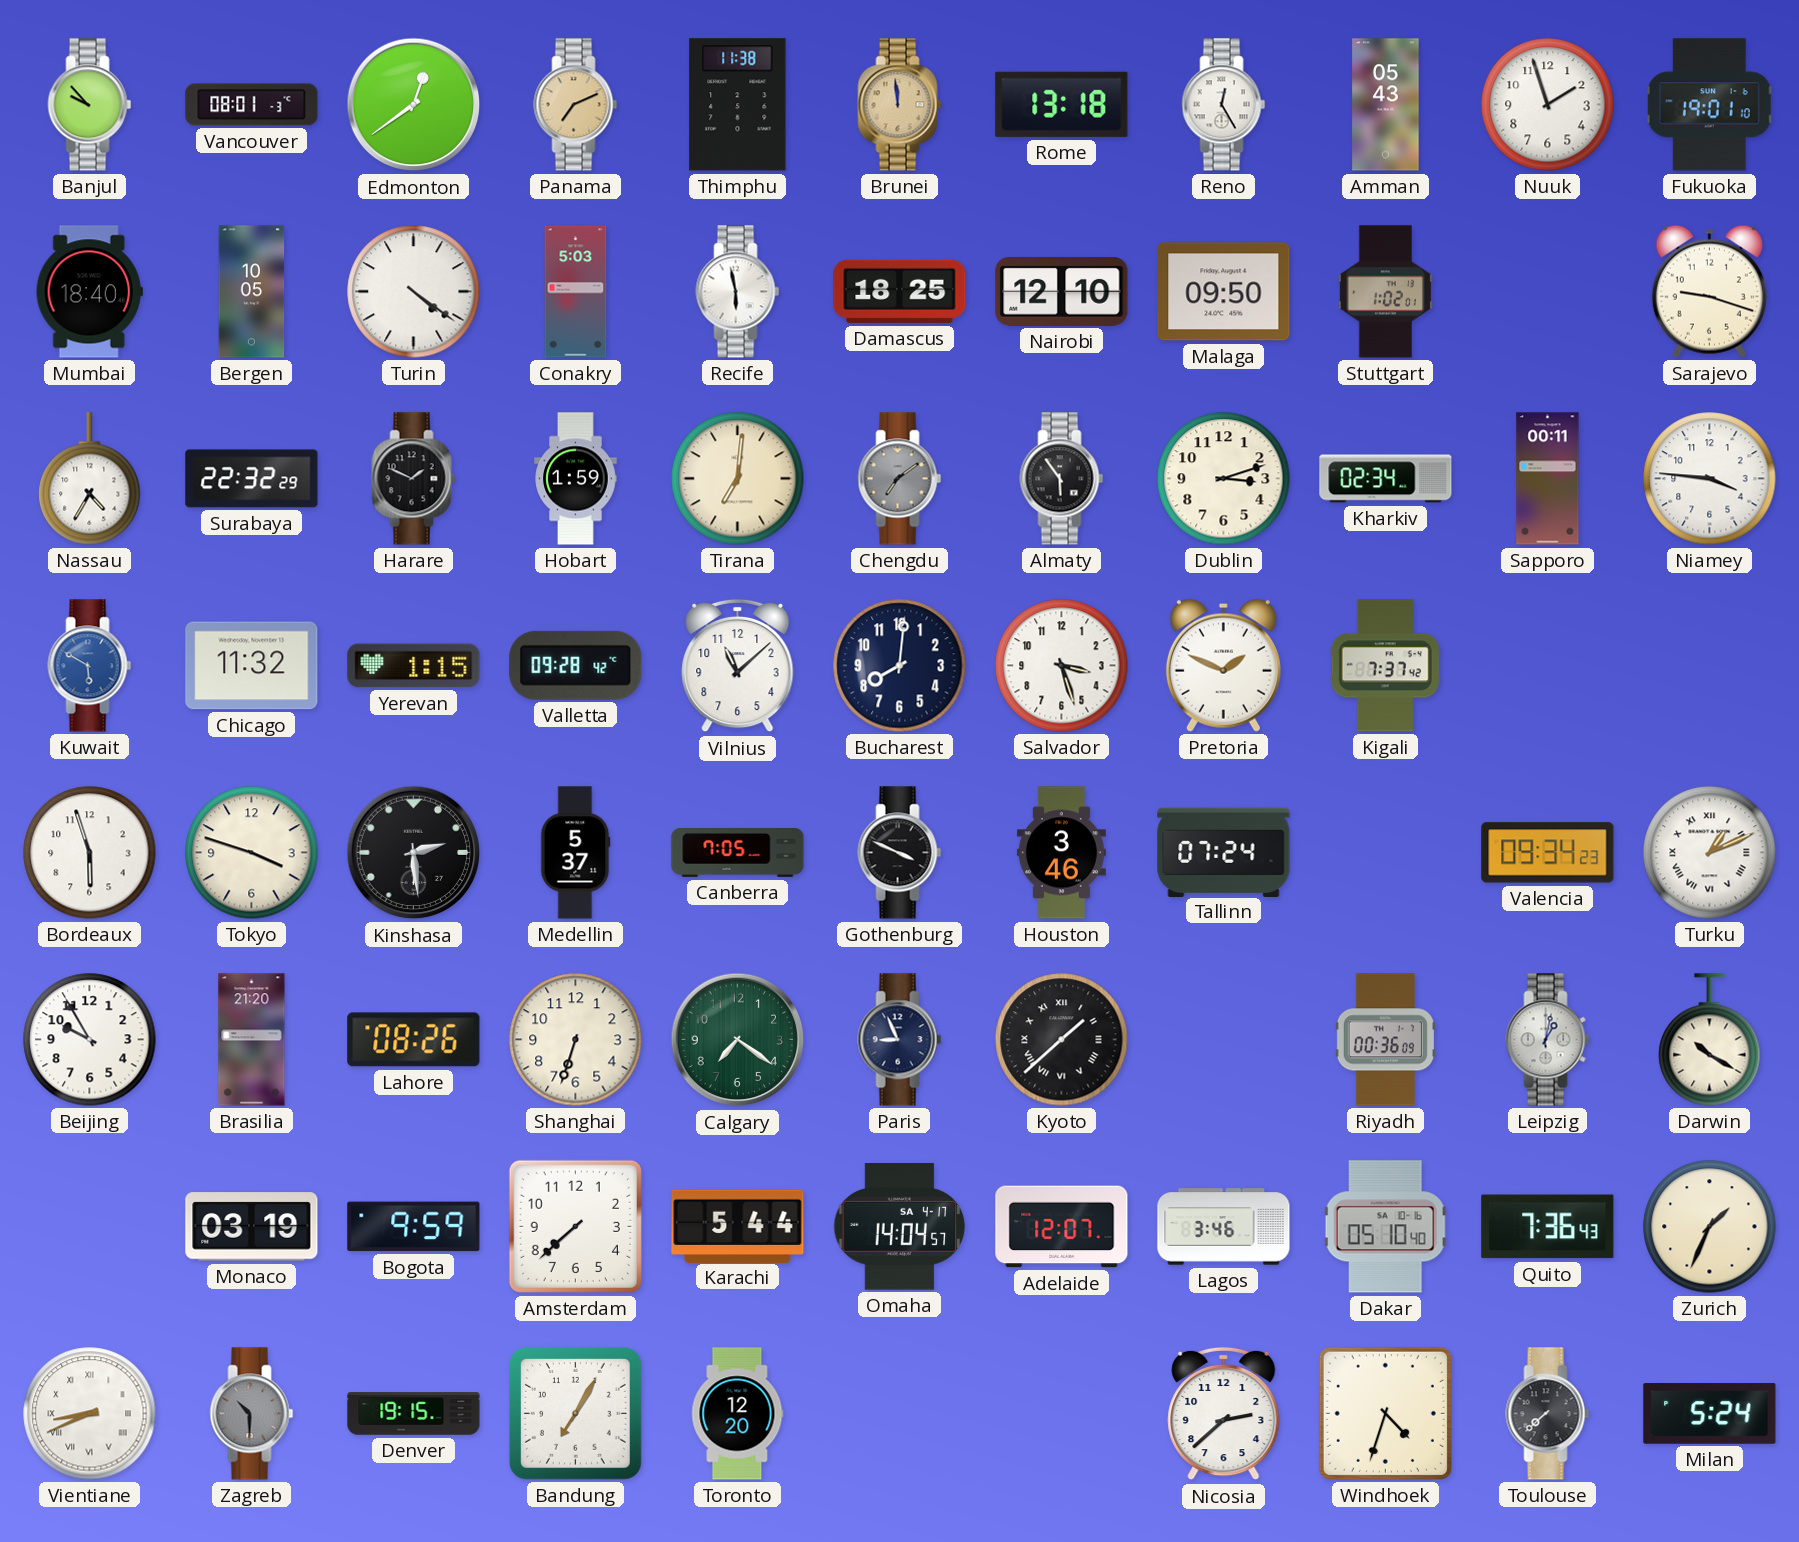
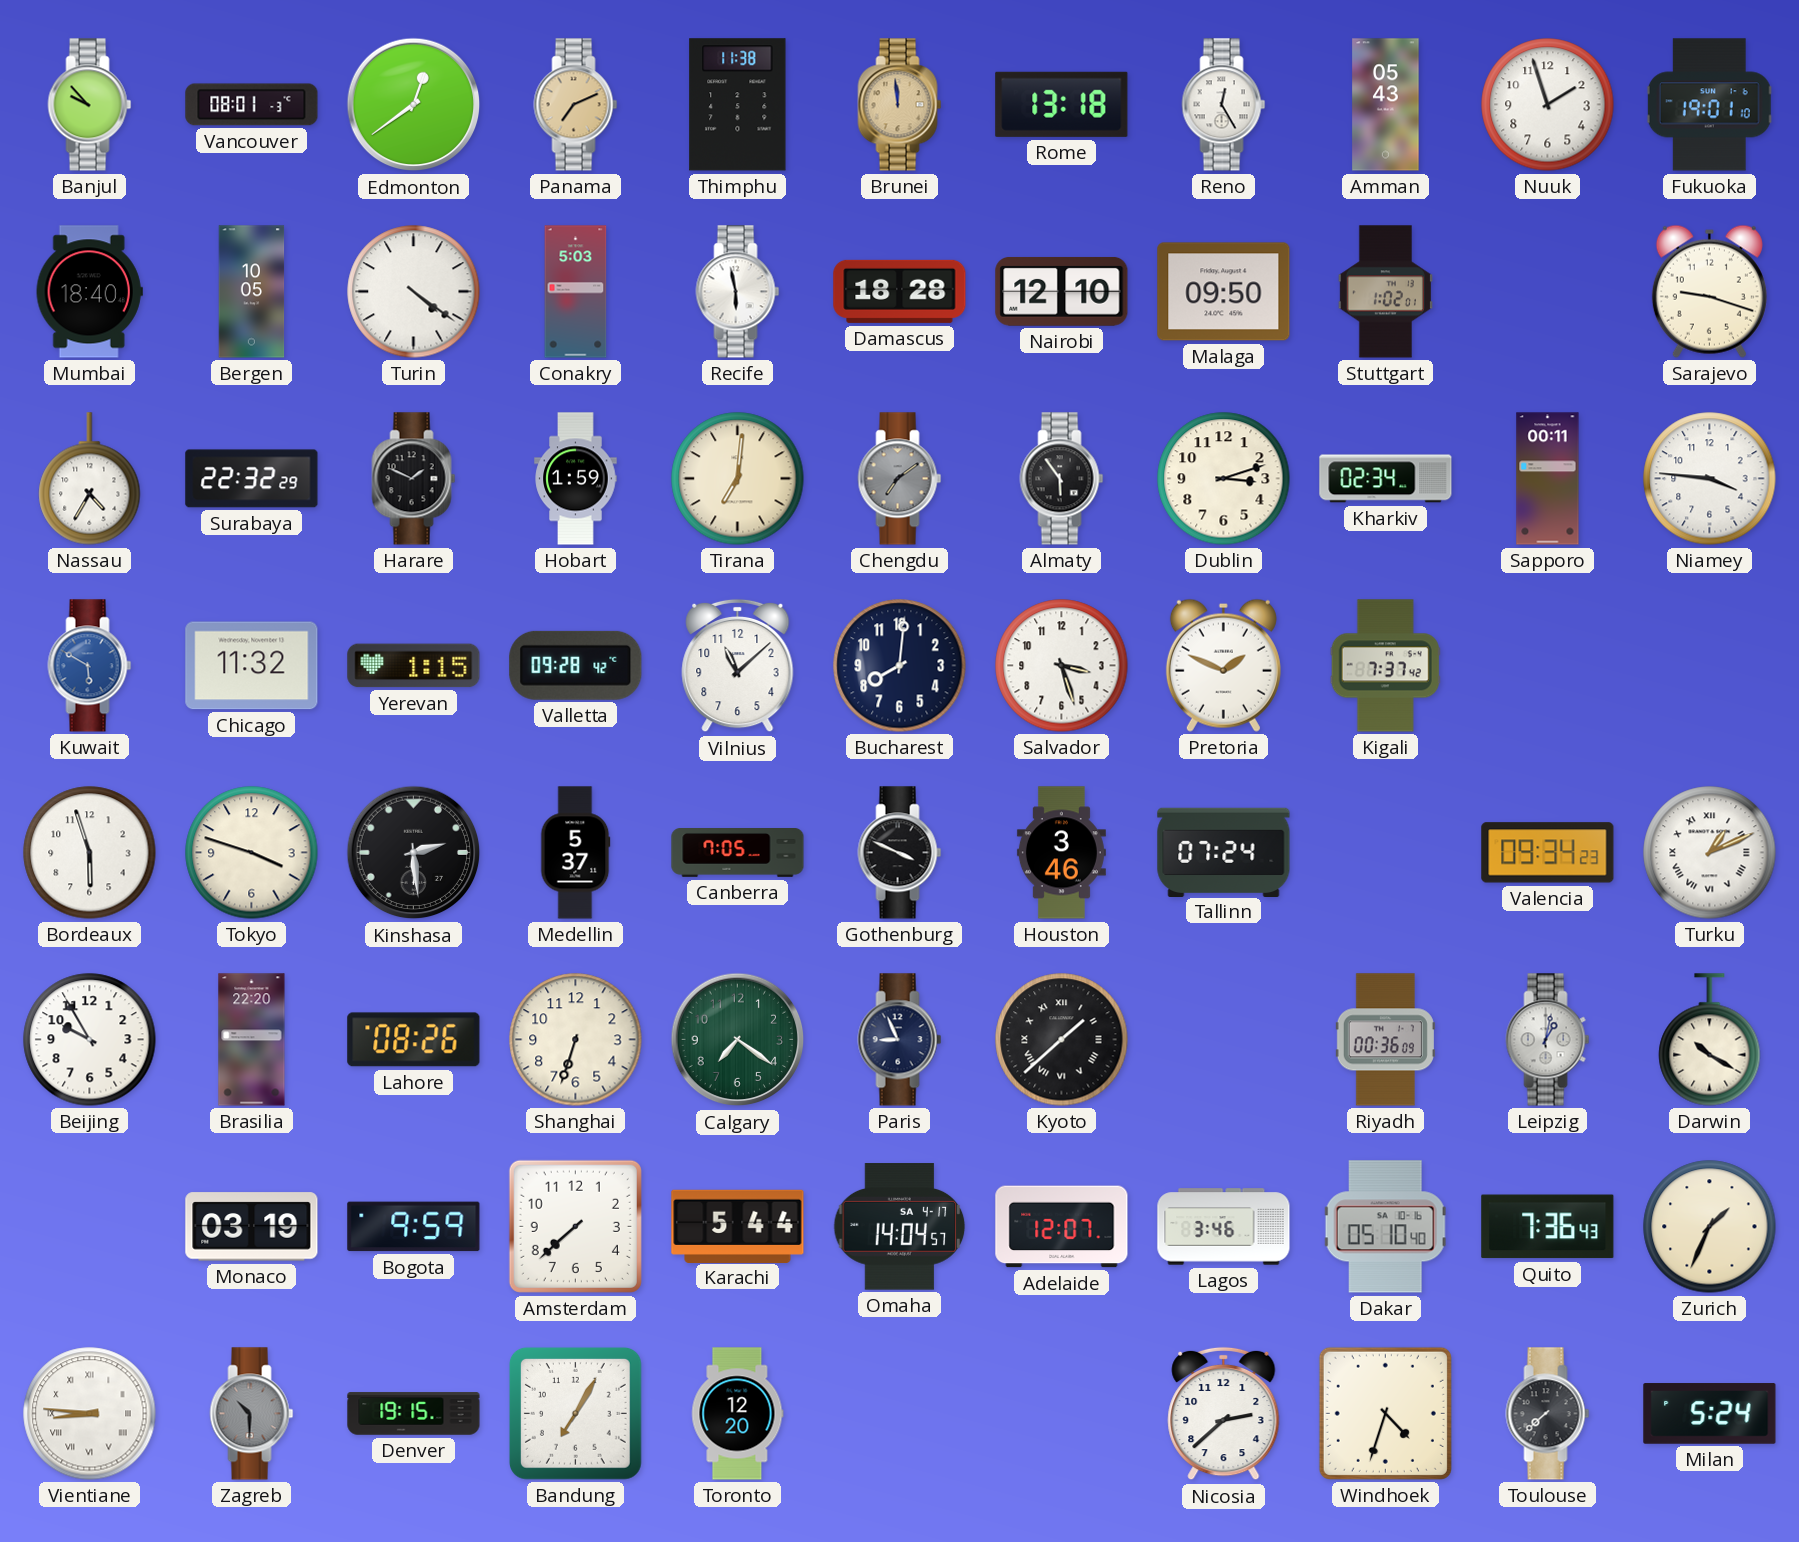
Damascus: 18:25 -> 18:28 (900, 291)
Brasilia: 21:20 -> 22:20 (252, 1040)
Vientiane: 8:41 -> 8:46 (90, 1414)
